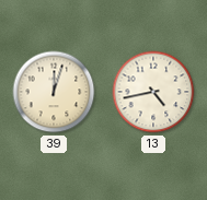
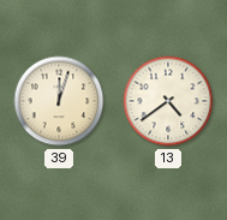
13: 4:43 -> 4:39 (168, 101)
